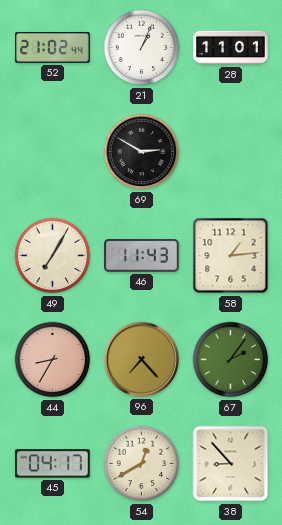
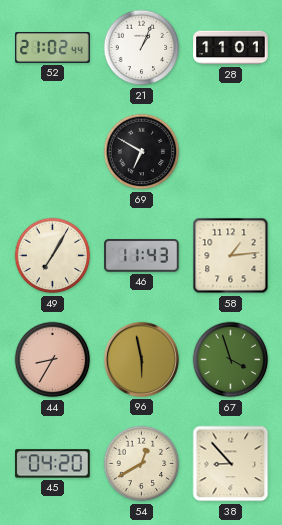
69: 2:50 -> 6:50 (142, 152)
96: 7:23 -> 5:58 (141, 359)
67: 2:06 -> 3:57 (231, 360)
45: 04:17 -> 04:20 (53, 464)
